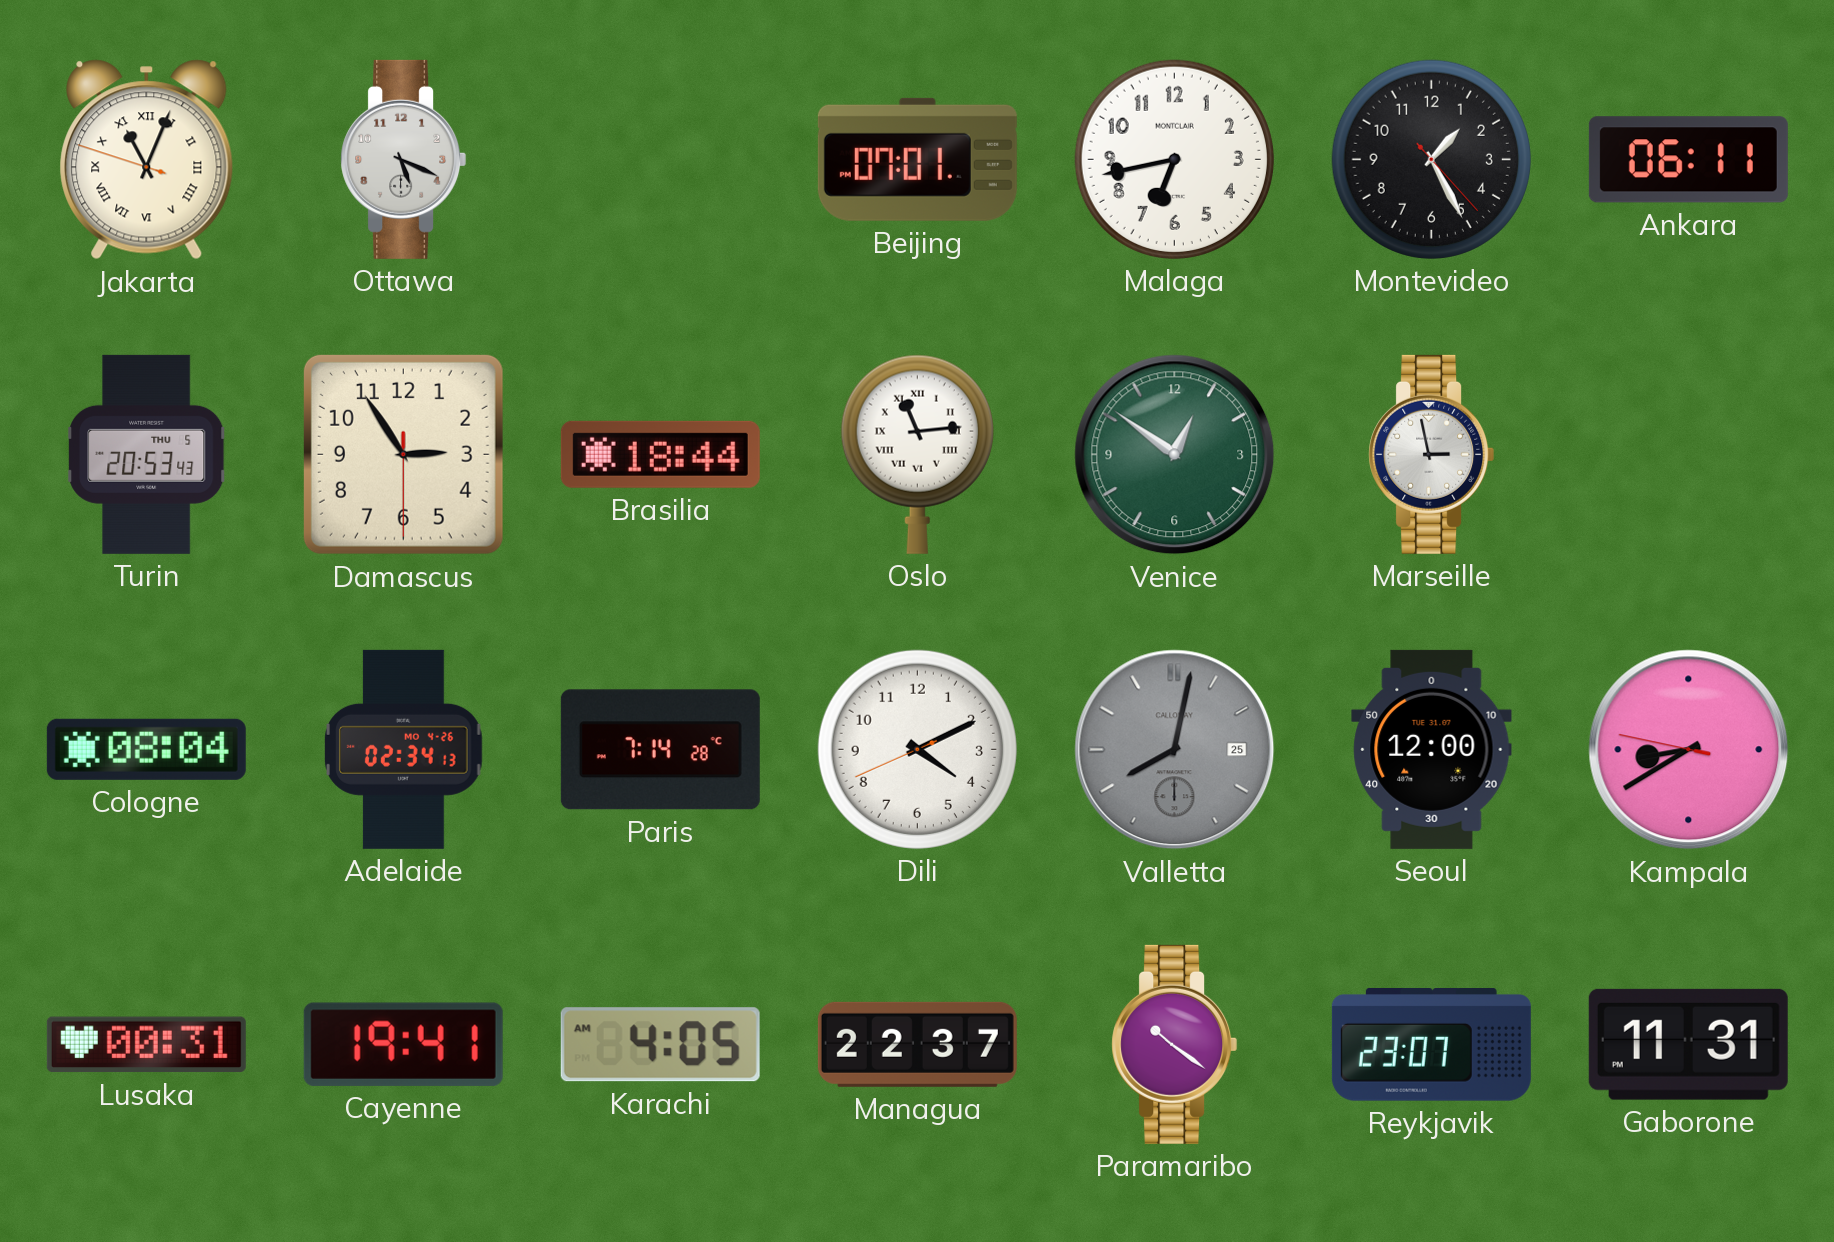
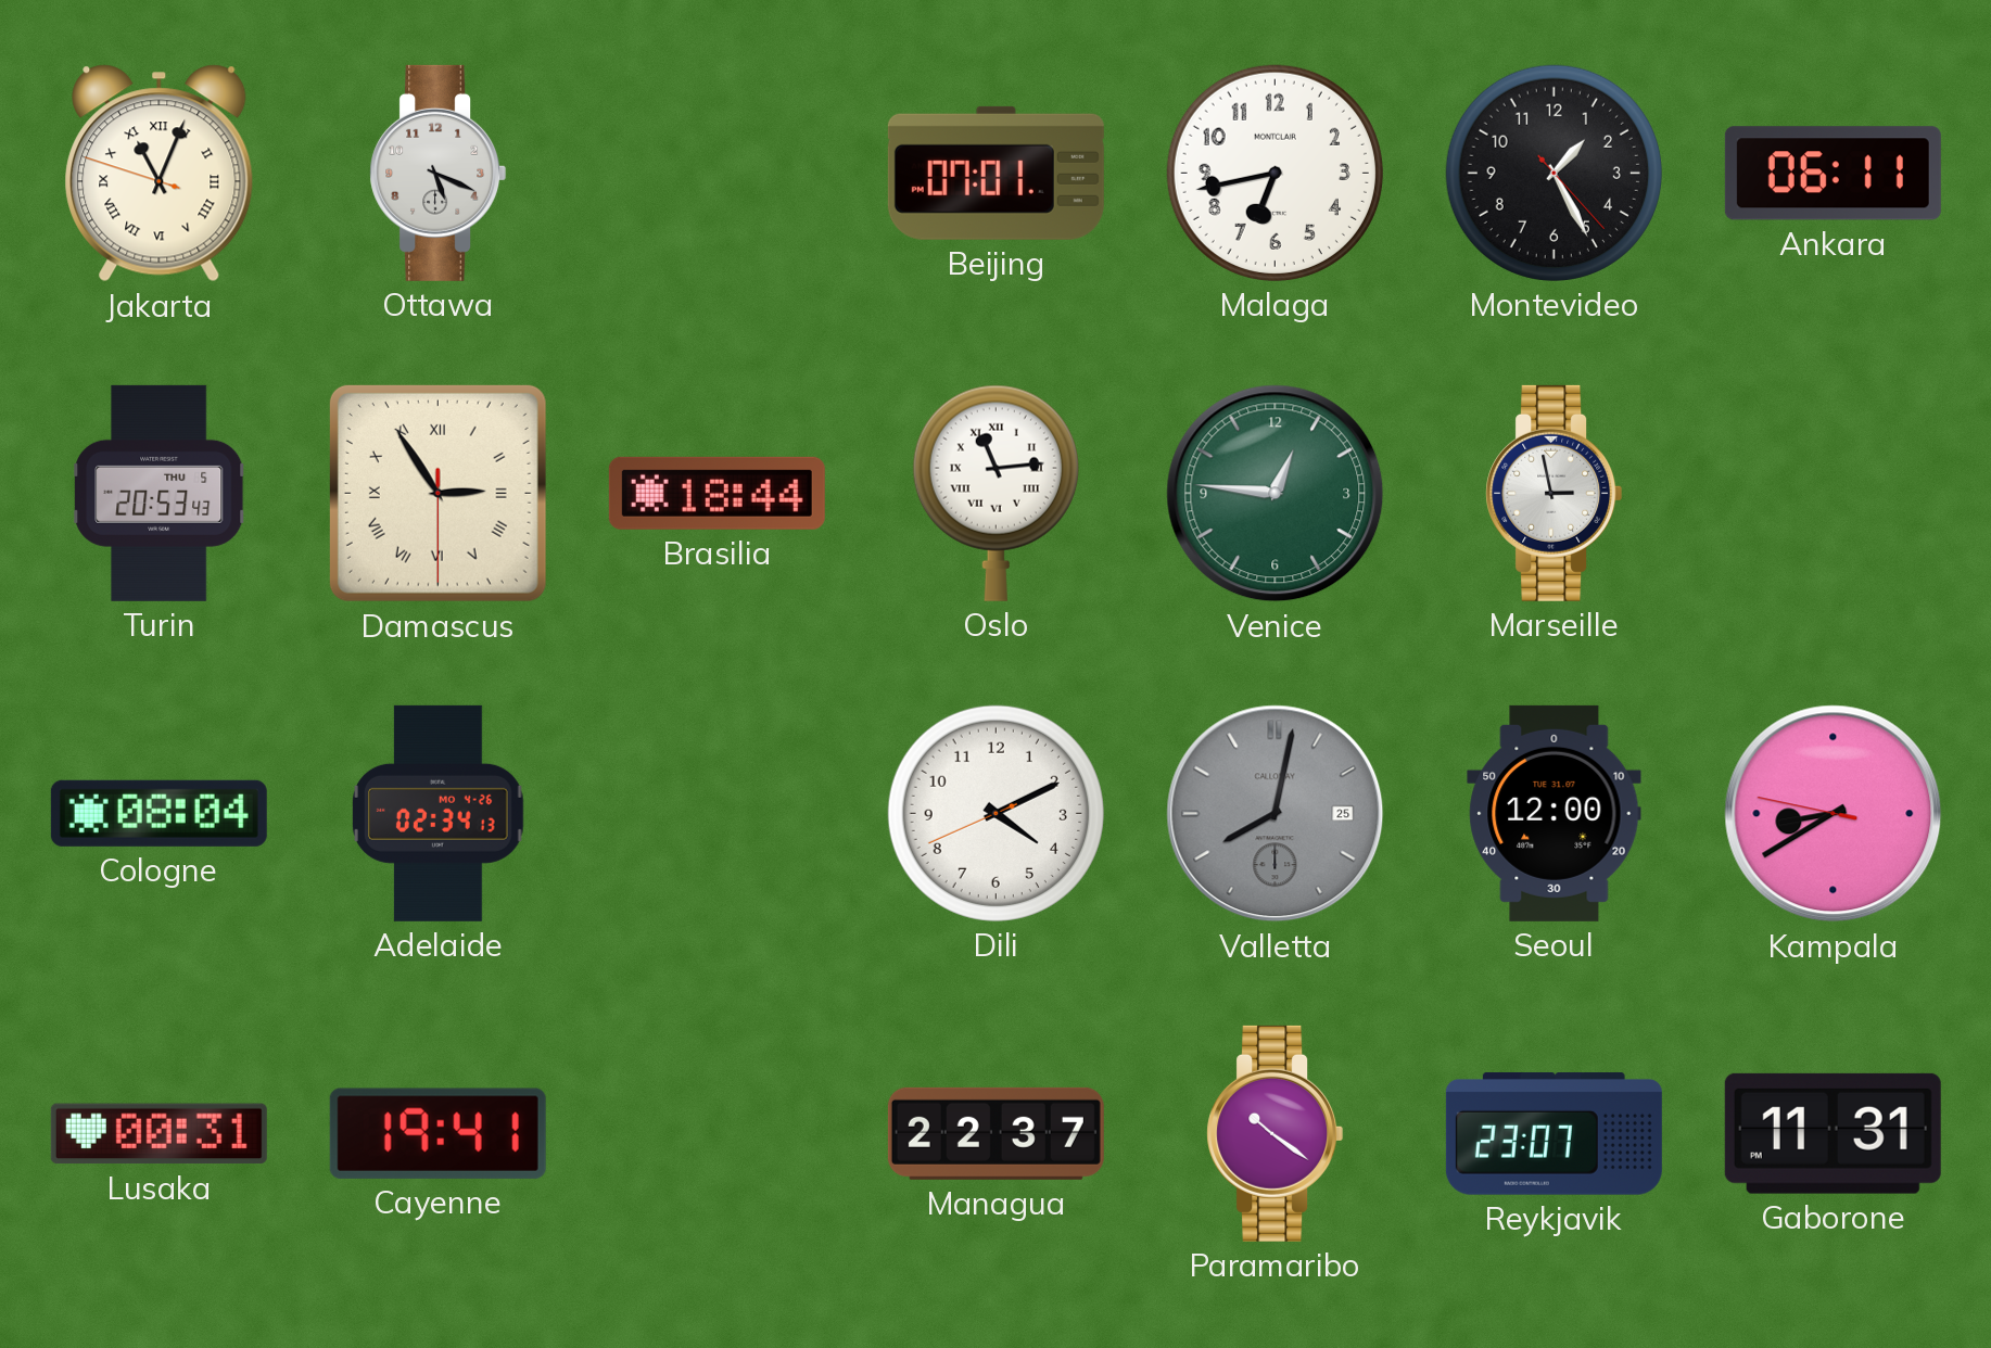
Damascus numerals: Arabic -> Roman (437, 493)
Venice: 12:51 -> 12:46 (1276, 494)
Paris: 7:14 -> none (660, 750)
Karachi: 4:05 -> none (660, 1045)
